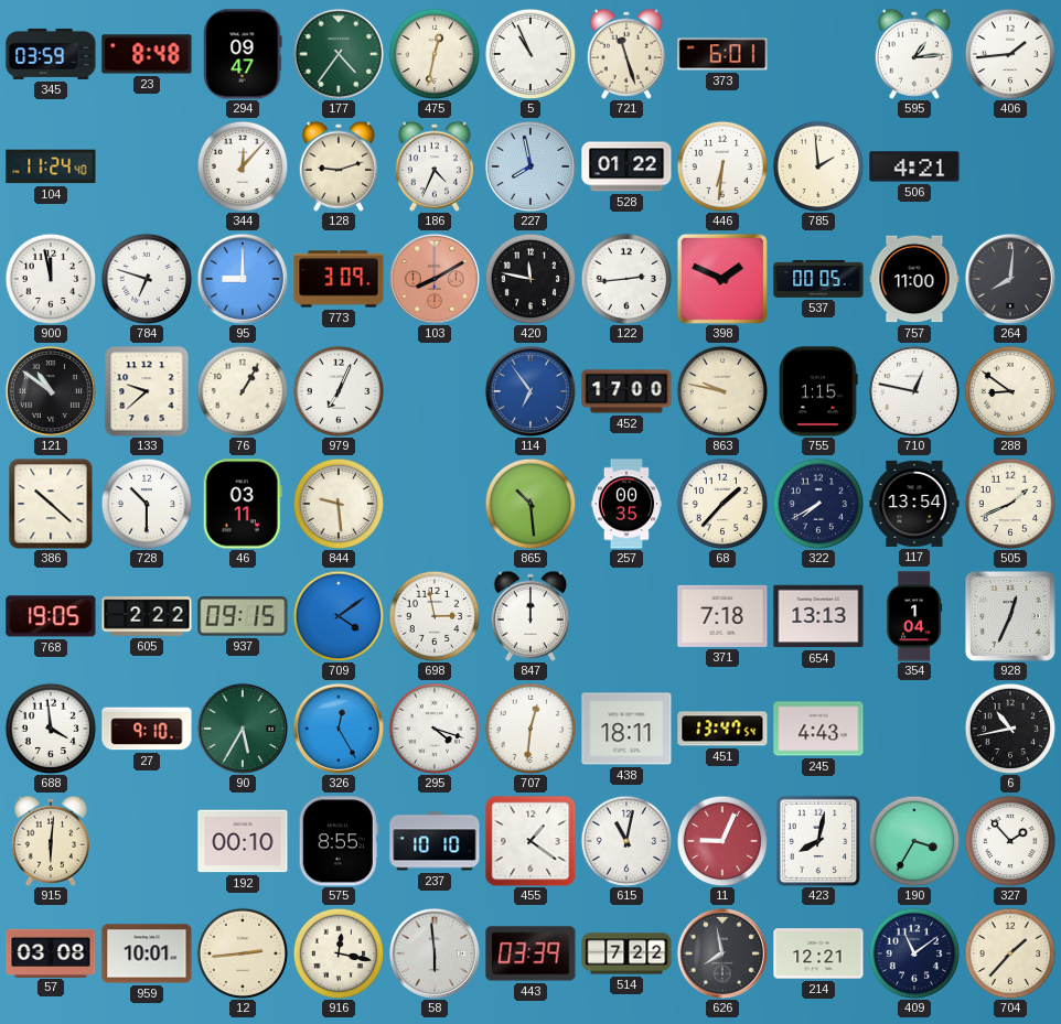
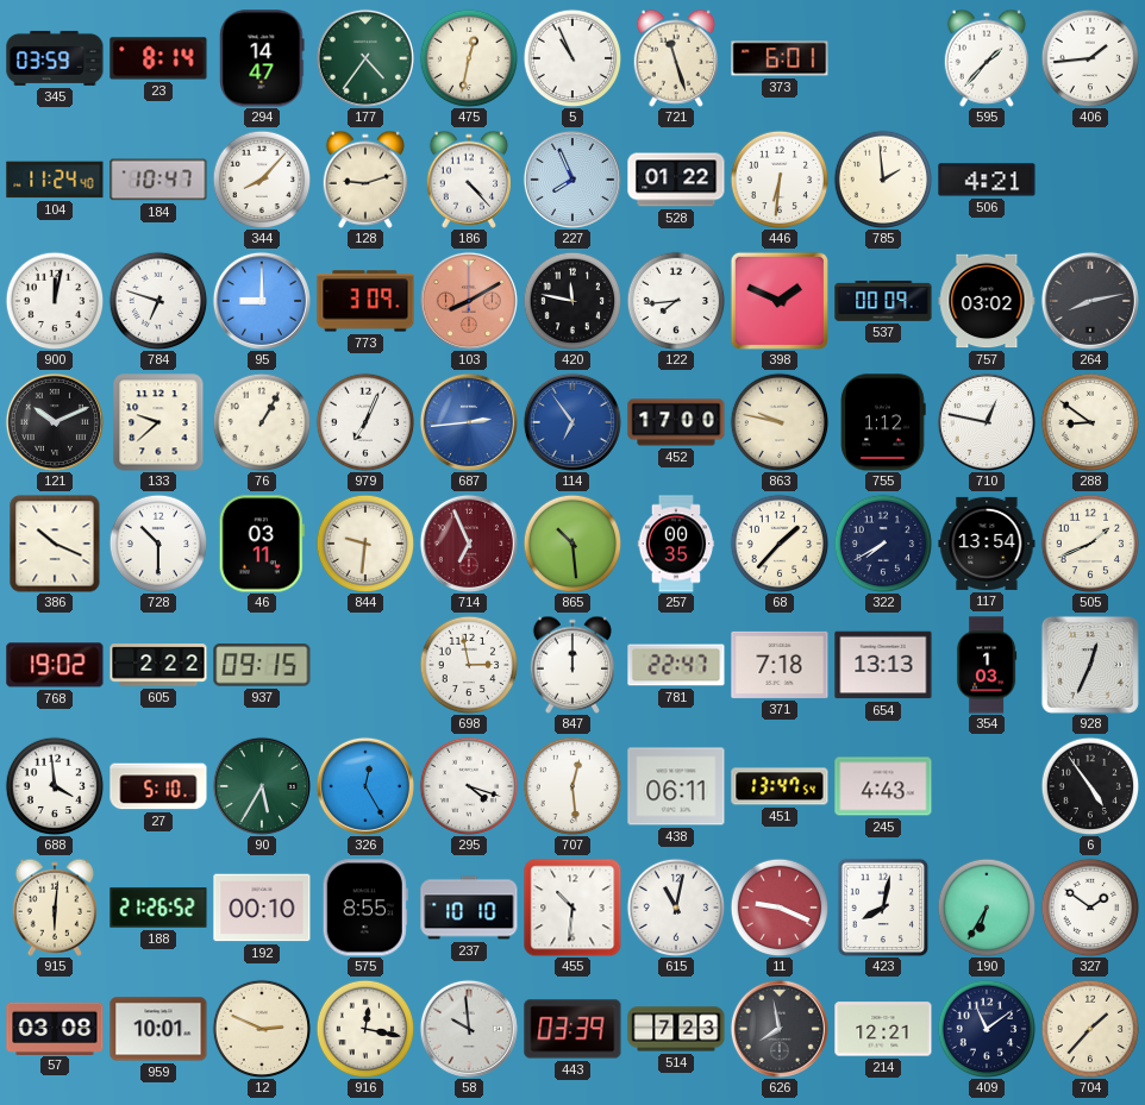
23: 8:48 -> 8:14 (158, 58)
294: 09:47 -> 14:47 (262, 58)
595: 1:14 -> 1:37 (986, 58)
184: none -> 10:47 (158, 180)
344: 12:07 -> 8:07 (262, 180)
186: 4:34 -> 4:23 (468, 180)
227: 7:58 -> 7:56 (572, 180)
900: 11:58 -> 12:02 (55, 301)
122: 2:44 -> 7:44 (676, 301)
537: 00:05 -> 00:09 (883, 301)
757: 11:00 -> 03:02 (987, 301)
264: 8:01 -> 8:13 (1090, 301)
121: 10:51 -> 10:11 (55, 422)
687: none -> 2:44 (469, 422)
755: 1:15 -> 1:12 (883, 422)
386: 10:22 -> 10:19 (55, 544)
844: 9:29 -> 9:31 (365, 544)
714: none -> 6:56 (469, 544)
768: 19:05 -> 19:02 (55, 665)
709: 4:09 -> none (339, 616)
781: none -> 22:47 (676, 665)
354: 1:04 -> 1:03 (987, 665)
27: 9:10 -> 5:10 (158, 786)
707: 12:31 -> 12:29 (572, 786)
438: 18:11 -> 06:11 (676, 786)
6: 10:43 -> 4:54 (1090, 786)
188: none -> 21:26 (158, 908)
455: 1:21 -> 10:31 (572, 908)
11: 9:04 -> 9:19 (780, 908)
190: 3:35 -> 6:35 (987, 908)
327: 1:53 -> 1:51 (1090, 908)
12: 2:44 -> 2:49 (262, 1029)
58: 5:59 -> 9:59 (469, 1029)
514: 7:22 -> 7:23 (676, 1029)
